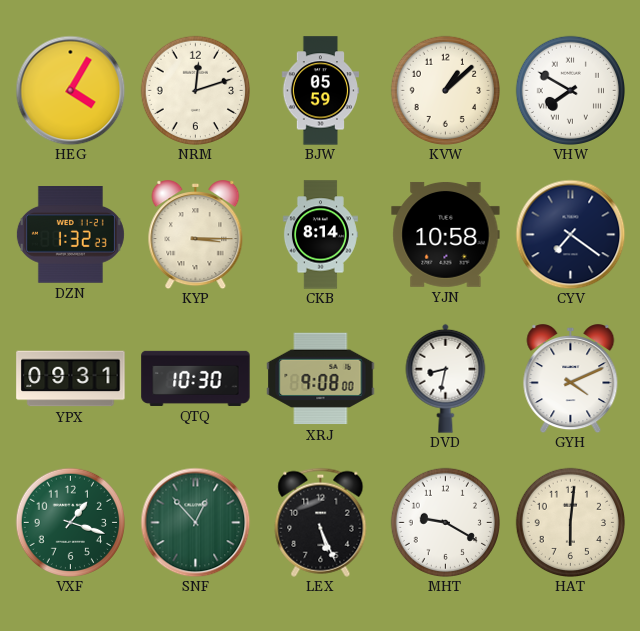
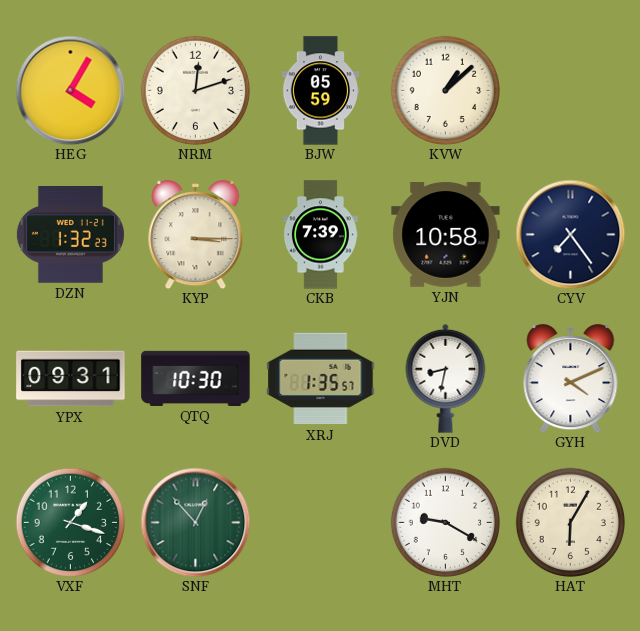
VHW: 7:50 -> none (570, 90)
CKB: 8:14 -> 7:39 (320, 235)
CYV: 7:21 -> 7:24 (570, 234)
XRJ: 9:08 -> 1:35 (321, 379)
LEX: 5:26 -> none (321, 522)
HAT: 6:01 -> 6:05 (570, 522)
